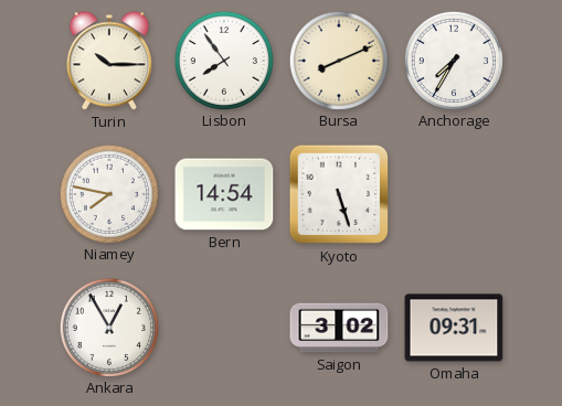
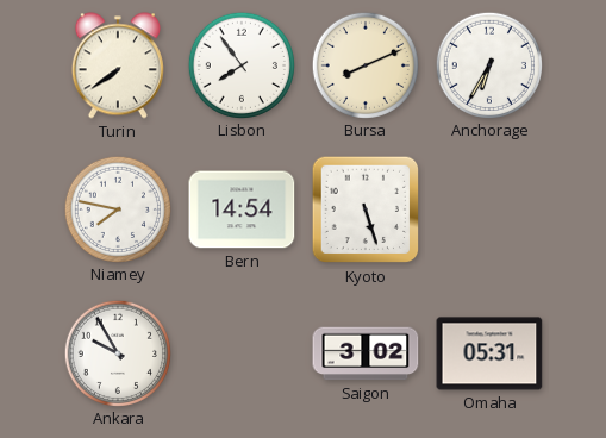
Turin: 10:15 -> 7:39 (118, 65)
Anchorage: 7:35 -> 6:35 (488, 64)
Ankara: 12:55 -> 9:55 (117, 352)
Omaha: 09:31 -> 05:31 (489, 353)
